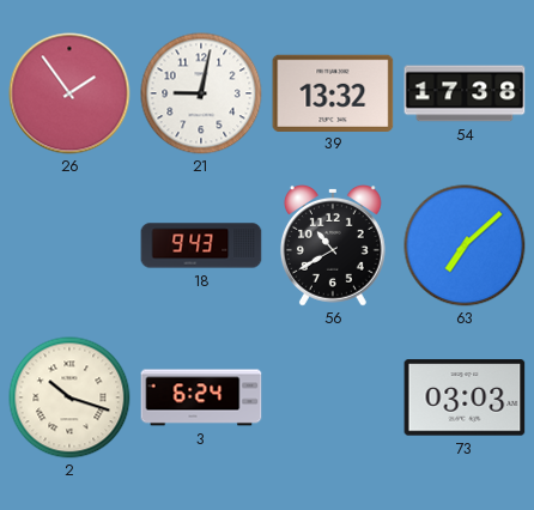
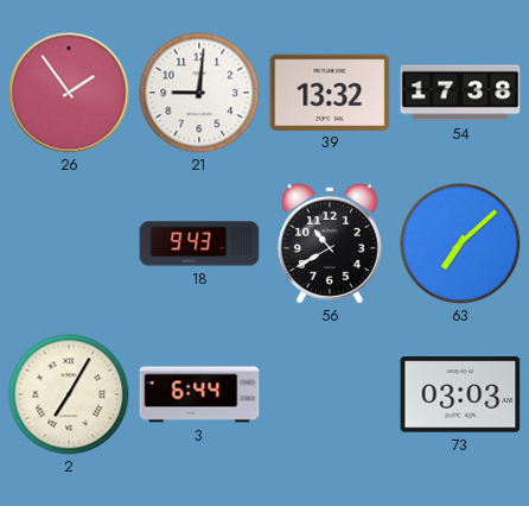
21: 9:02 -> 9:01 (199, 93)
2: 10:18 -> 7:05 (69, 394)
3: 6:24 -> 6:44 (199, 394)
